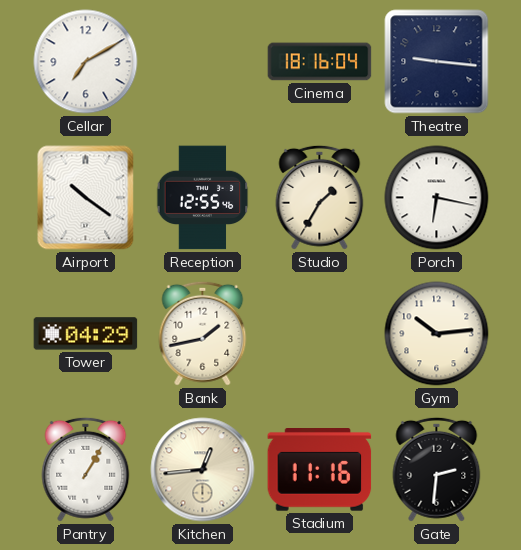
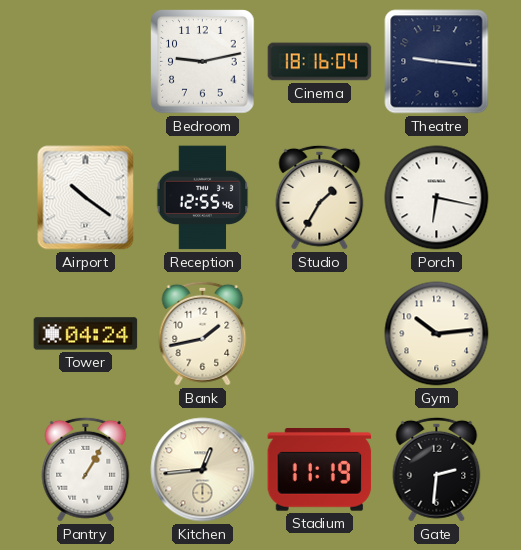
Cellar: 7:10 -> none (86, 62)
Bedroom: none -> 9:13 (203, 62)
Tower: 04:29 -> 04:24 (86, 334)
Stadium: 11:16 -> 11:19 (320, 470)
